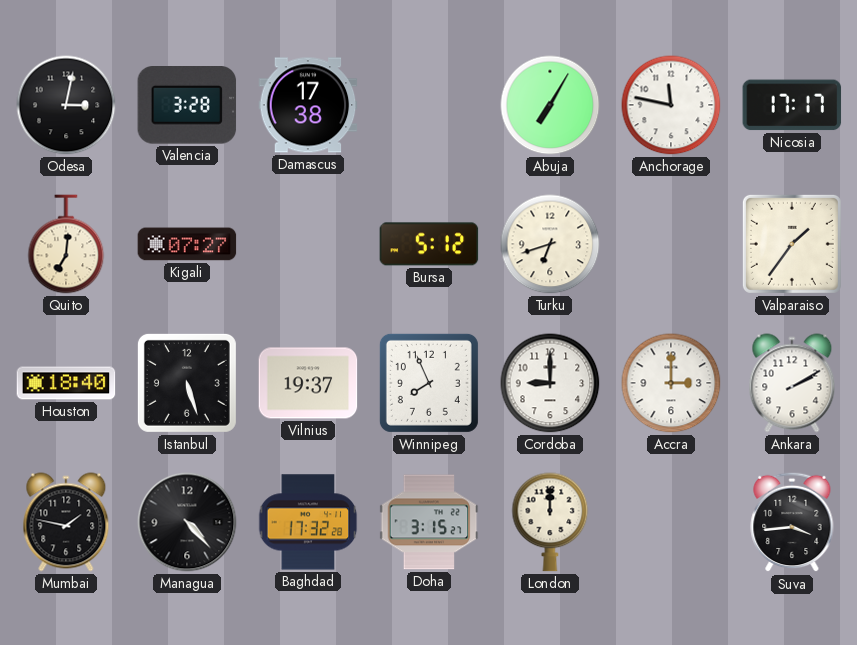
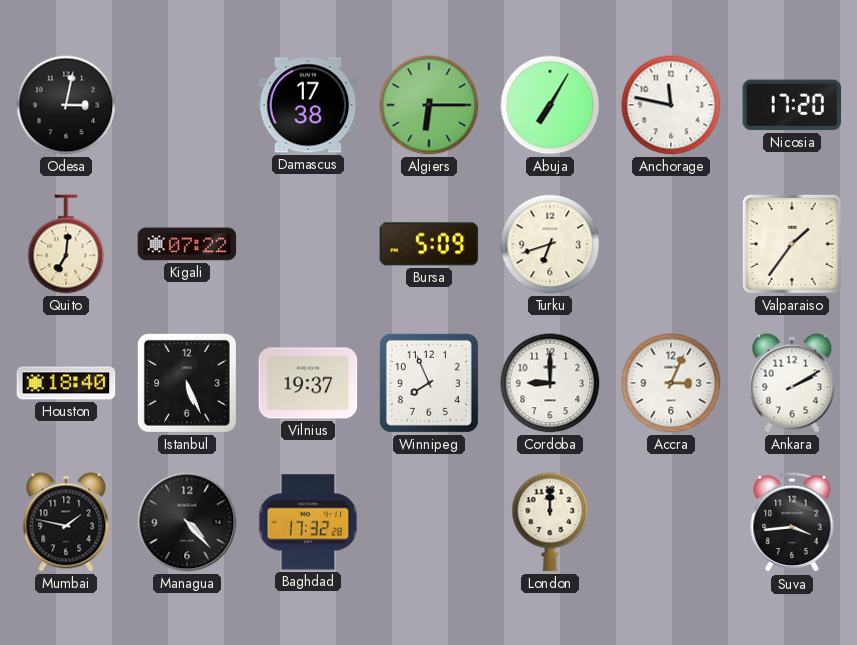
Valencia: 3:28 -> none (187, 106)
Algiers: none -> 6:15 (429, 105)
Nicosia: 17:17 -> 17:20 (792, 105)
Kigali: 07:27 -> 07:22 (187, 244)
Bursa: 5:12 -> 5:09 (429, 244)
Istanbul: 5:27 -> 5:26 (187, 383)
Accra: 3:00 -> 3:04 (671, 383)
Doha: 3:15 -> none (429, 522)
